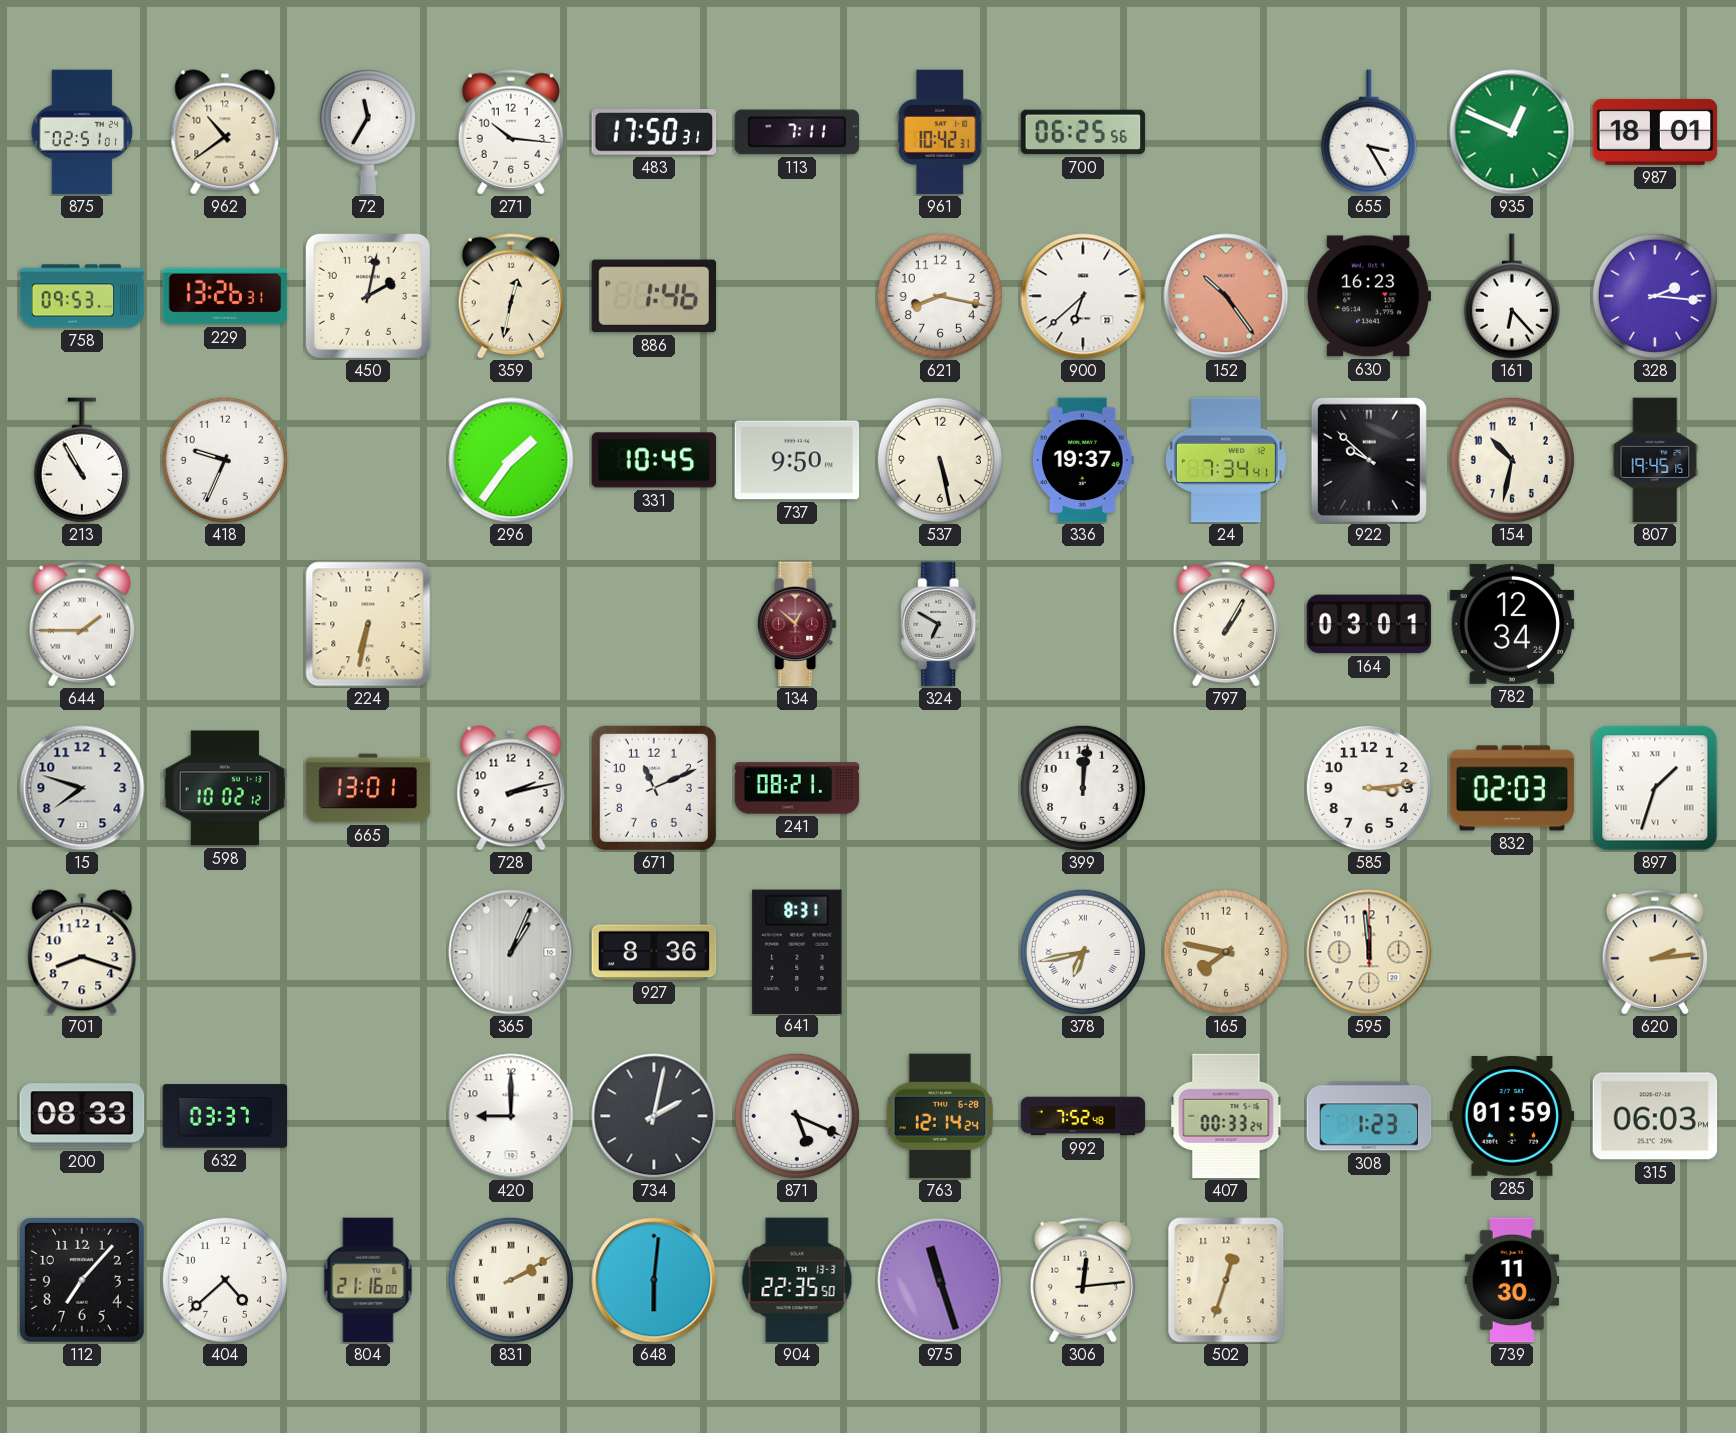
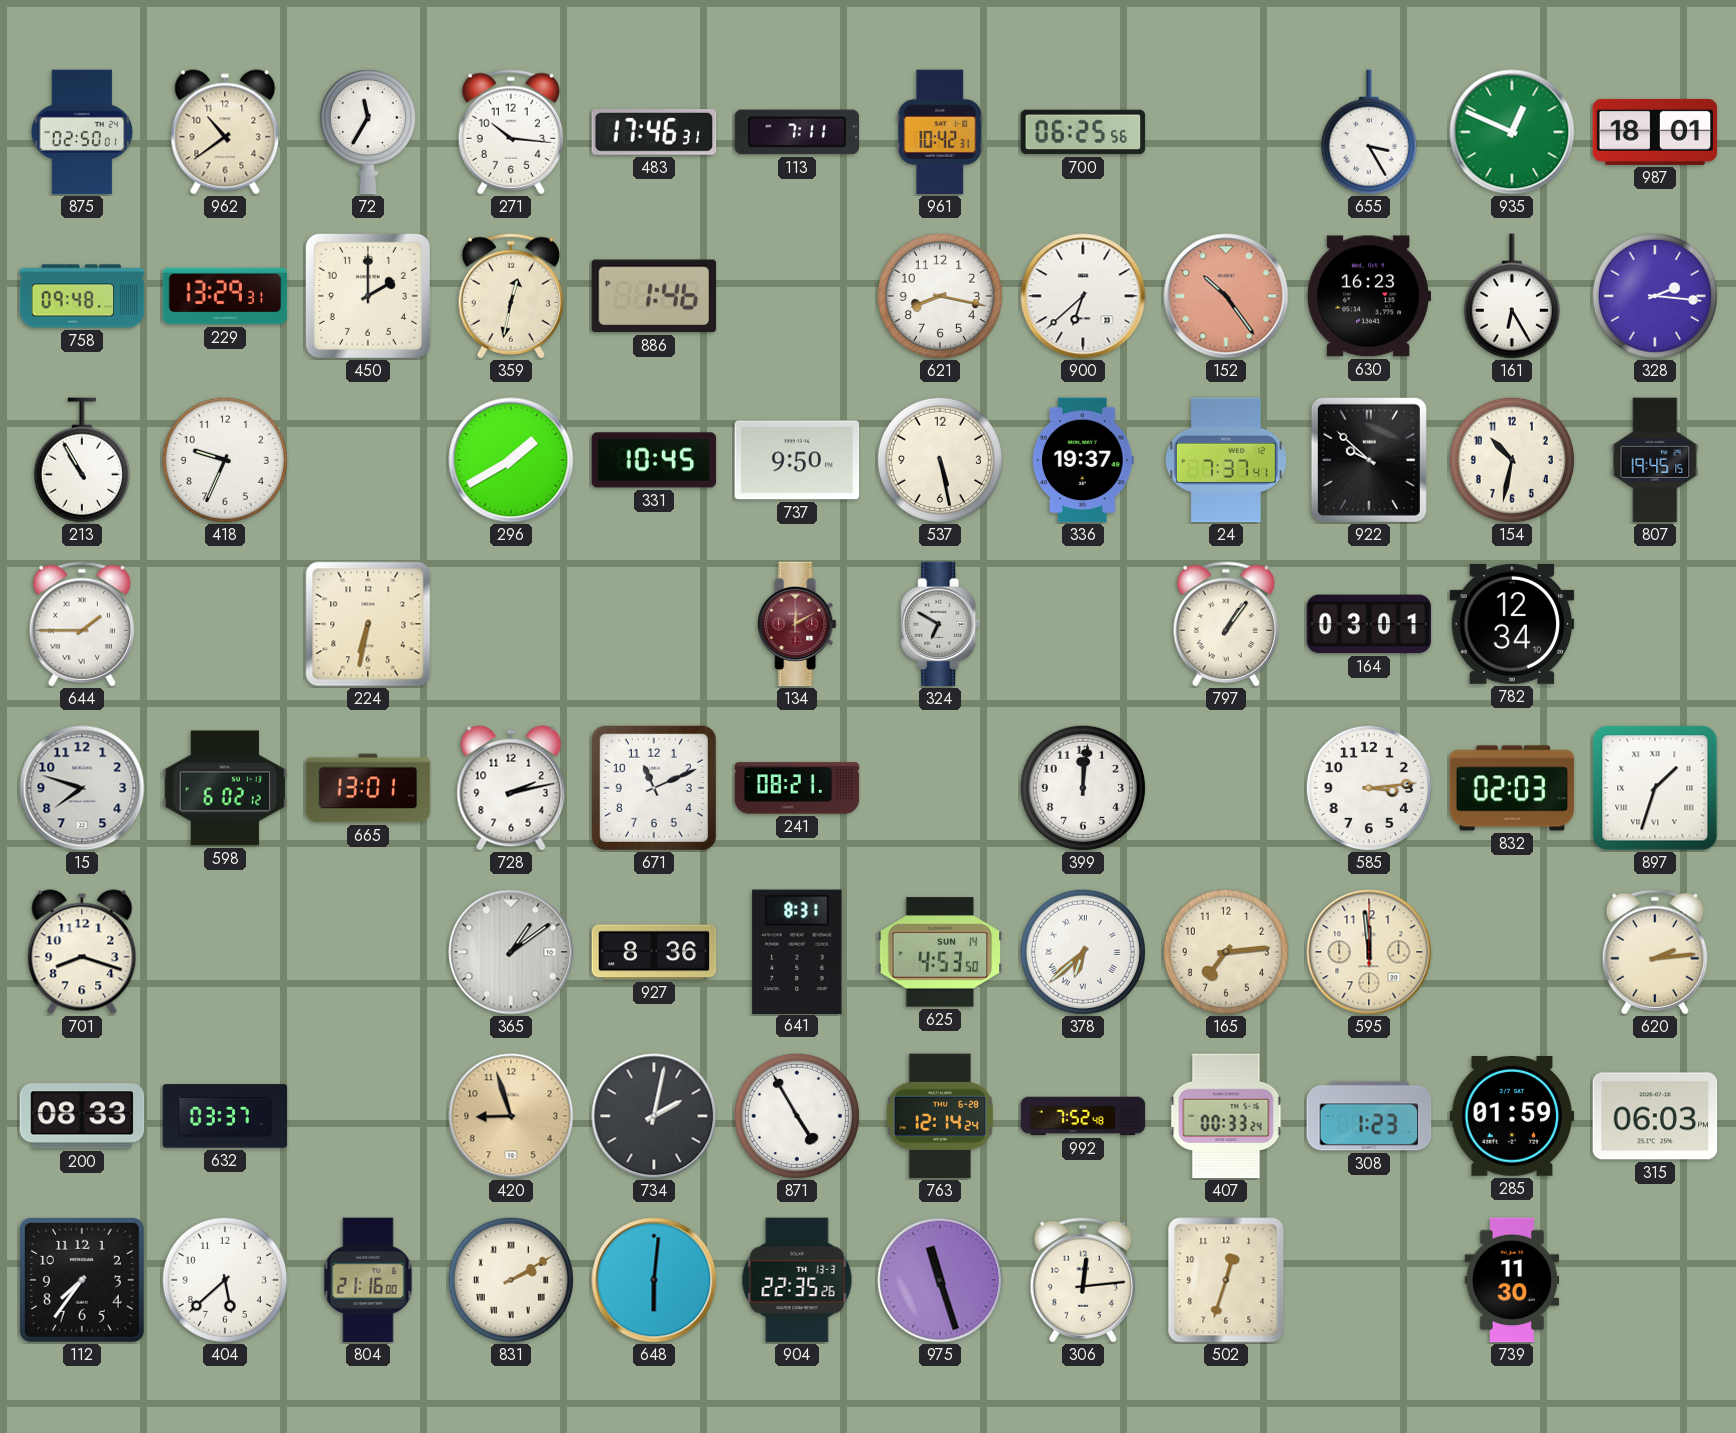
875: 02:51 -> 02:50 (82, 132)
483: 17:50 -> 17:46 (654, 132)
758: 09:53 -> 09:48 (82, 296)
229: 13:26 -> 13:29 (225, 296)
450: 2:02 -> 2:00 (368, 296)
161: 6:23 -> 6:25 (1512, 296)
296: 1:36 -> 1:40 (511, 460)
24: 7:34 -> 7:37 (1226, 460)
134: 12:52 -> 12:10 (797, 624)
797: 1:05 -> 1:06 (1225, 624)
782: 12:34:25 -> 12:34:10 (1512, 624)
598: 10:02 -> 6:02 (225, 788)
365: 1:04 -> 1:09 (511, 952)
625: none -> 4:53 (940, 952)
378: 6:43 -> 6:38 (1083, 952)
165: 7:47 -> 7:14 (1226, 952)
420: 9:00 -> 8:57 (511, 1116)
420 dial: white -> champagne (511, 1116)
871: 5:19 -> 4:55 (797, 1116)
112: 7:07 -> 7:36 (82, 1280)
404: 4:38 -> 5:38 (225, 1280)
904: 22:35:50 -> 22:35:26 (797, 1280)
